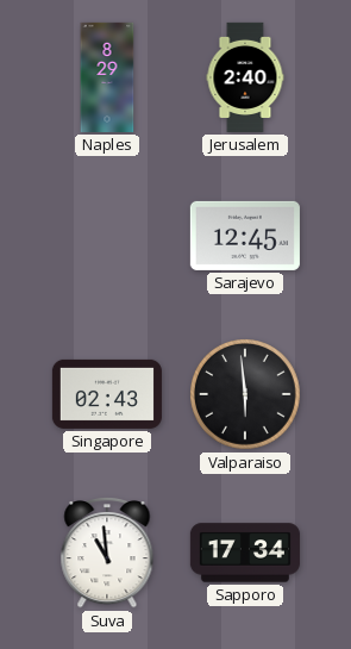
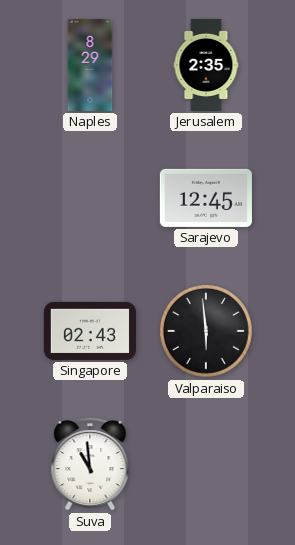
Jerusalem: 2:40 -> 2:35 (206, 65)
Sapporo: 17:34 -> none (245, 553)
